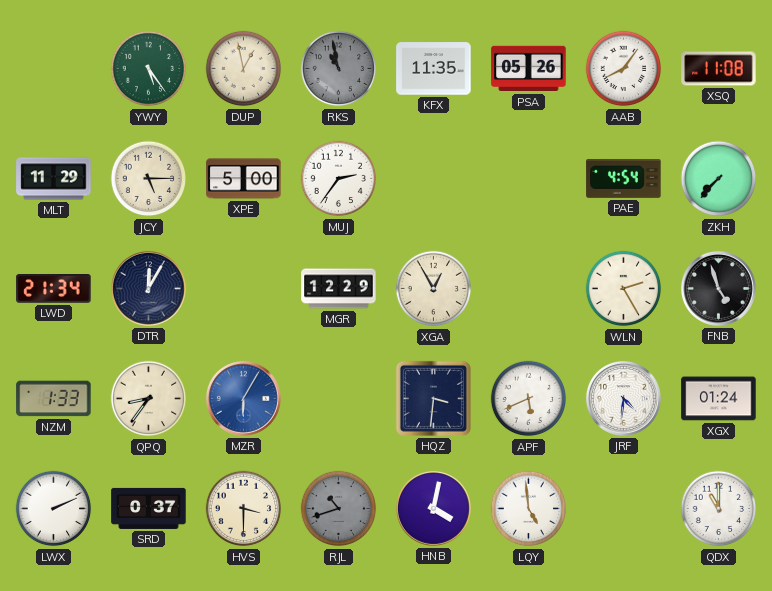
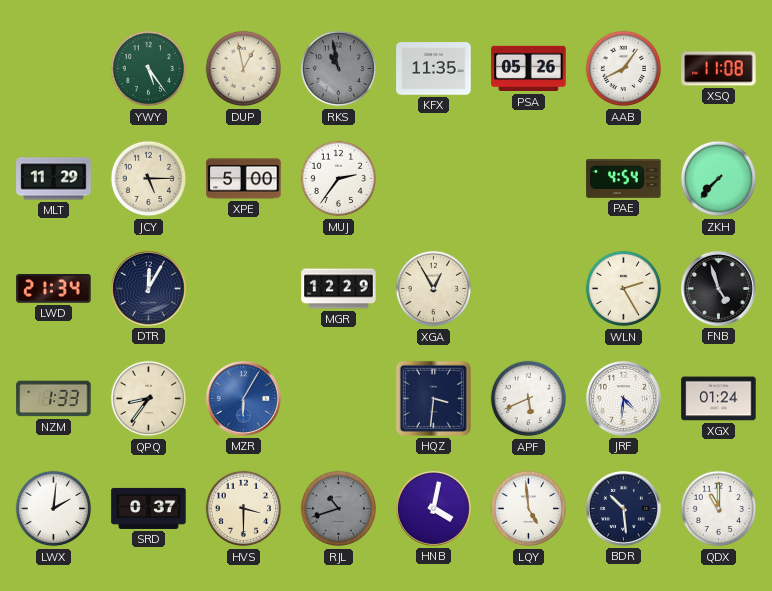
LWX: 2:11 -> 2:01 (54, 509)
BDR: none -> 10:29 (623, 508)
